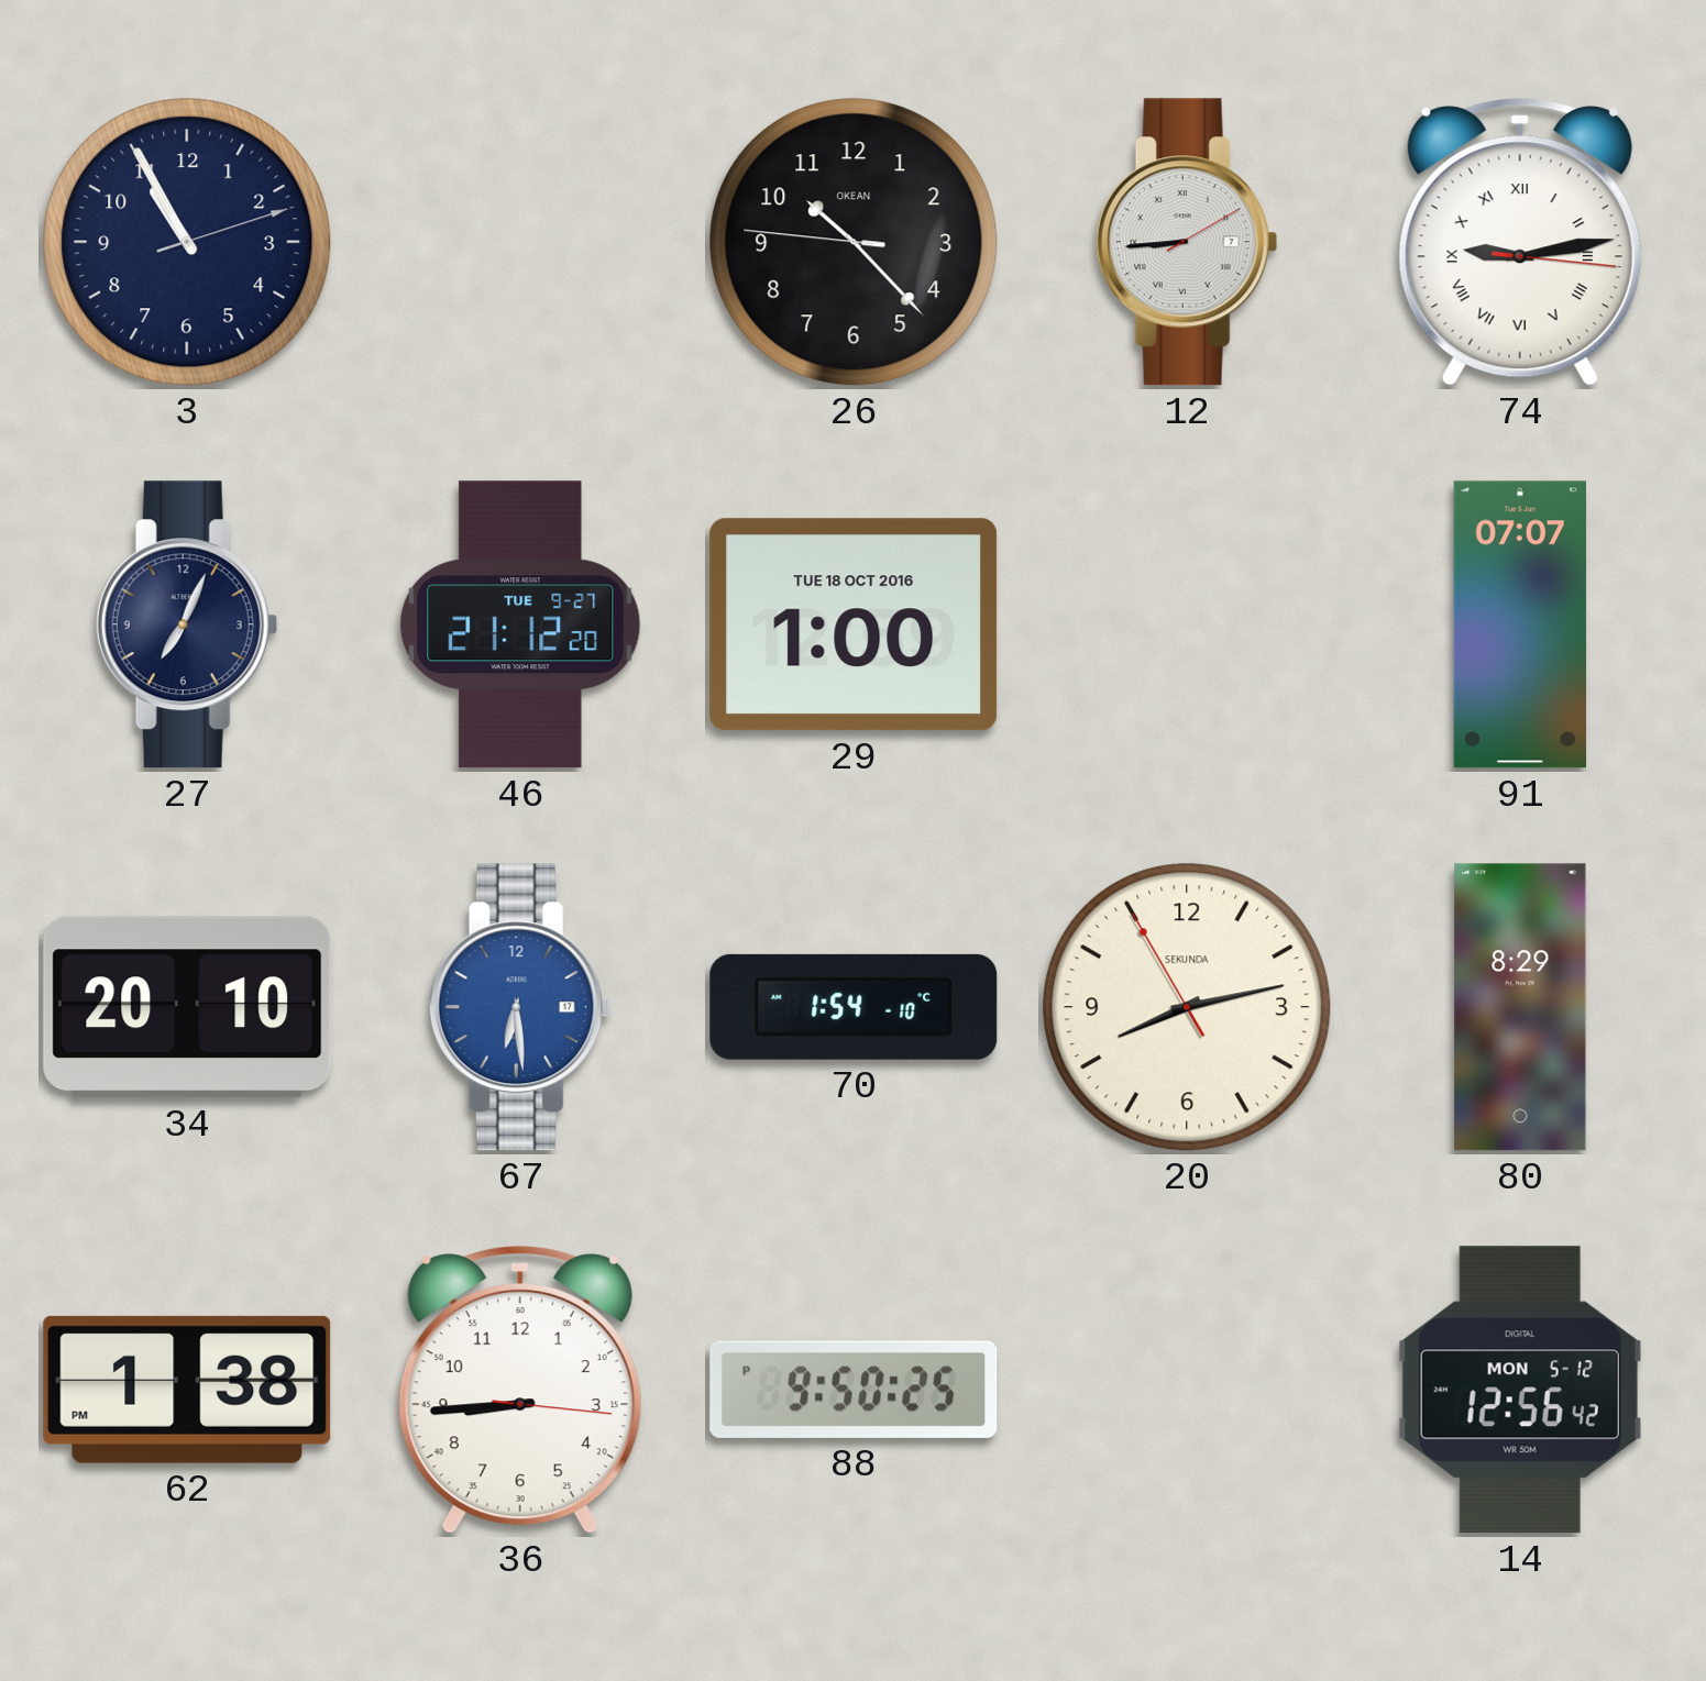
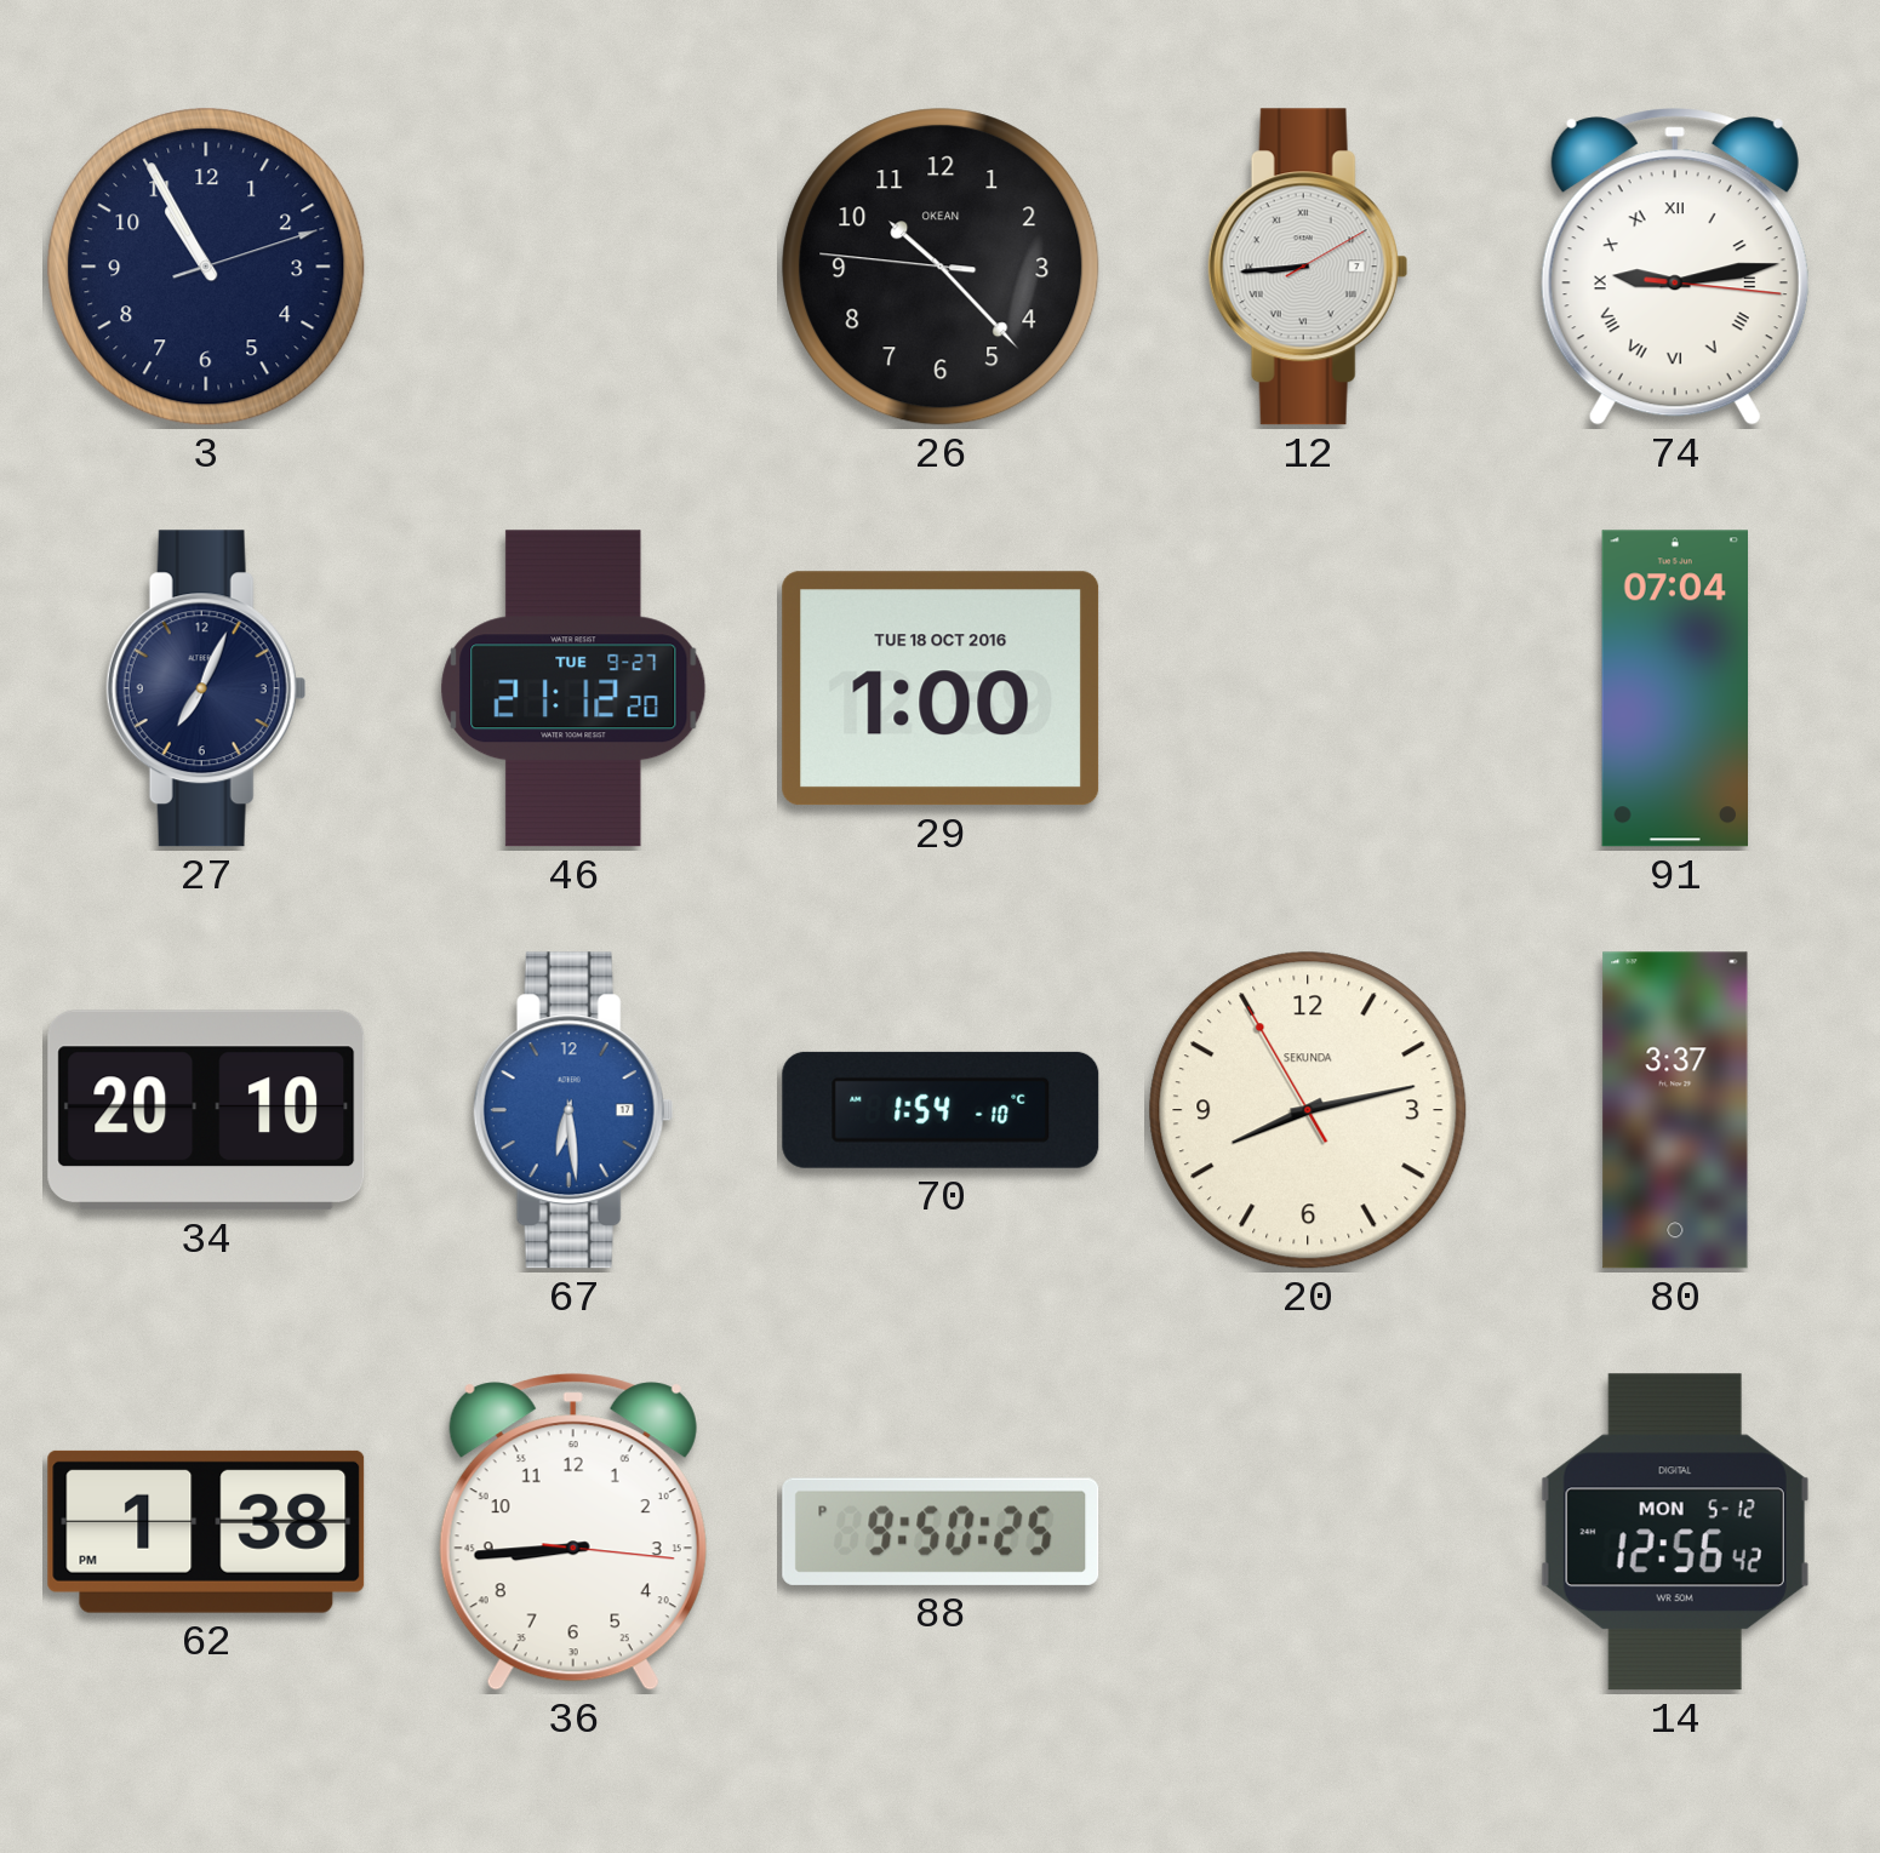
91: 07:07 -> 07:04 (1674, 688)
80: 8:29 -> 3:37 (1675, 1110)
